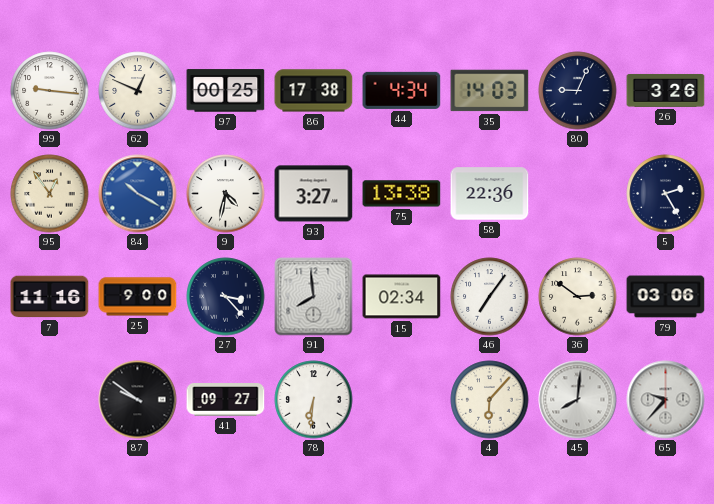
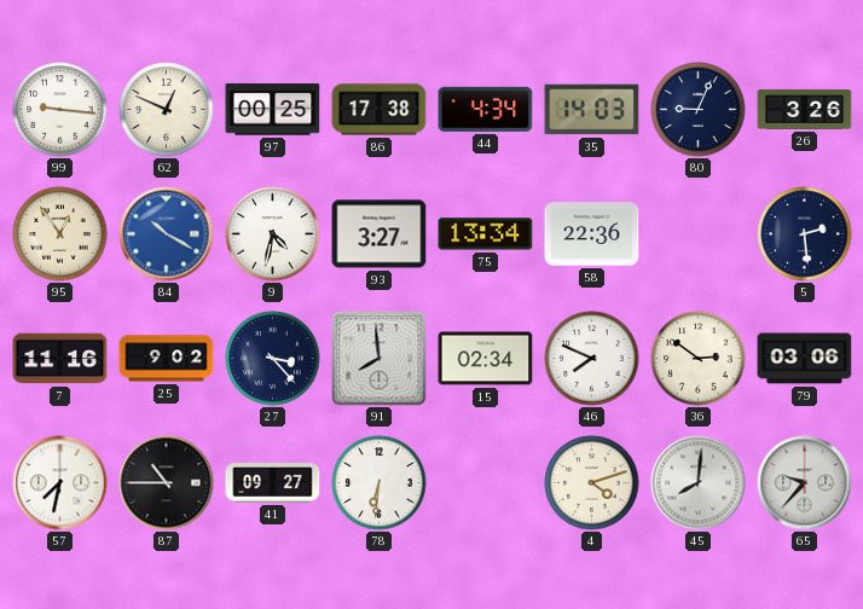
75: 13:38 -> 13:34 (486, 234)
5: 2:25 -> 2:29 (805, 234)
25: 9:00 -> 9:02 (167, 359)
46: 7:06 -> 7:49 (592, 359)
57: none -> 7:32 (60, 483)
87: 9:51 -> 10:45 (167, 483)
4: 6:07 -> 4:12 (592, 483)
